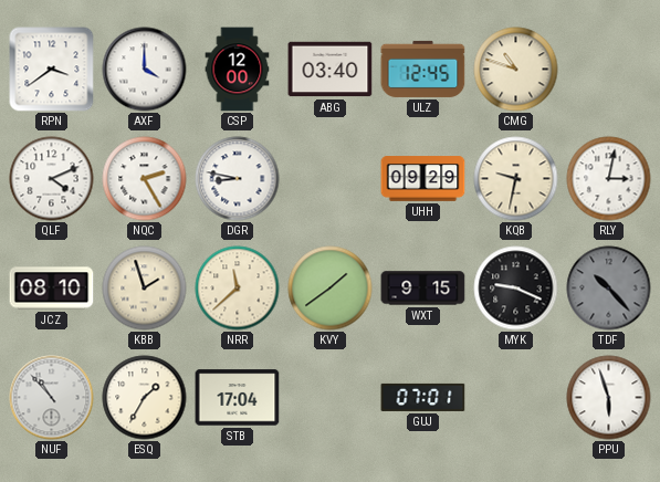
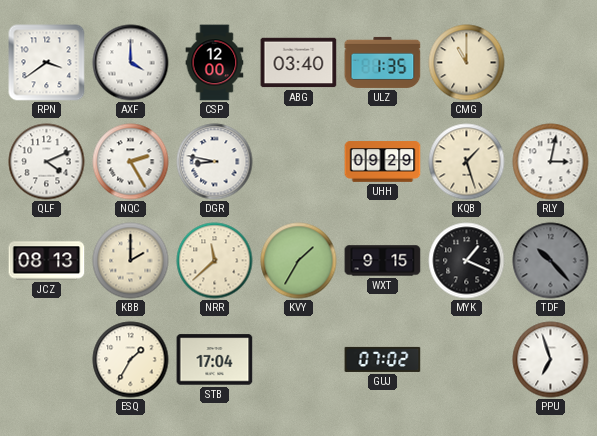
ULZ: 12:45 -> 1:35 (383, 62)
CMG: 10:48 -> 11:00 (467, 63)
KQB: 9:32 -> 1:27 (467, 162)
JCZ: 08:10 -> 08:13 (47, 261)
KBB: 1:57 -> 2:00 (131, 261)
KVY: 1:39 -> 1:35 (299, 261)
MYK: 9:19 -> 1:19 (467, 261)
NUF: 10:53 -> none (52, 398)
GUJ: 07:01 -> 07:02 (383, 359)
PPU: 5:57 -> 6:57 (551, 360)
